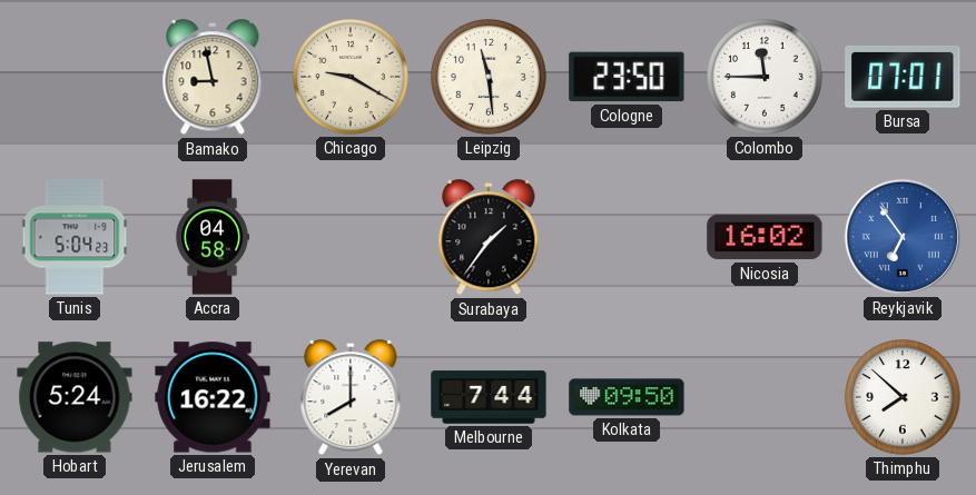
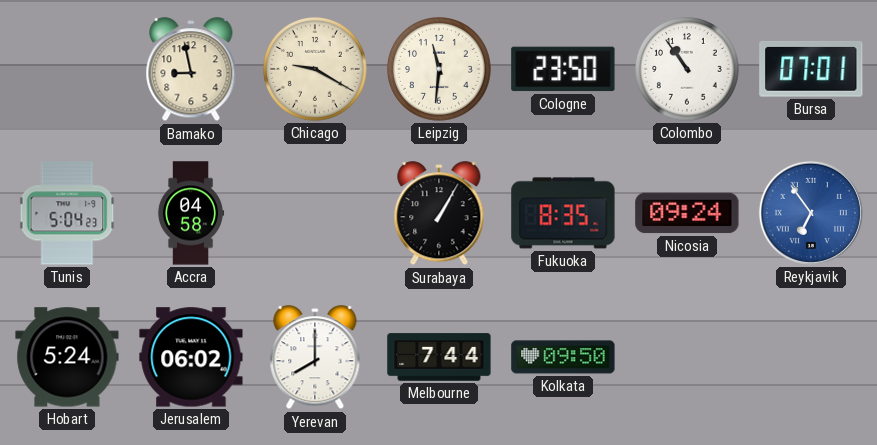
Leipzig: 11:29 -> 11:31 (440, 70)
Colombo: 11:45 -> 10:54 (688, 70)
Surabaya: 1:36 -> 1:05 (439, 214)
Fukuoka: none -> 8:35 (563, 213)
Nicosia: 16:02 -> 09:24 (687, 213)
Jerusalem: 16:22 -> 06:02 (191, 357)
Thimphu: 7:52 -> none (904, 398)
